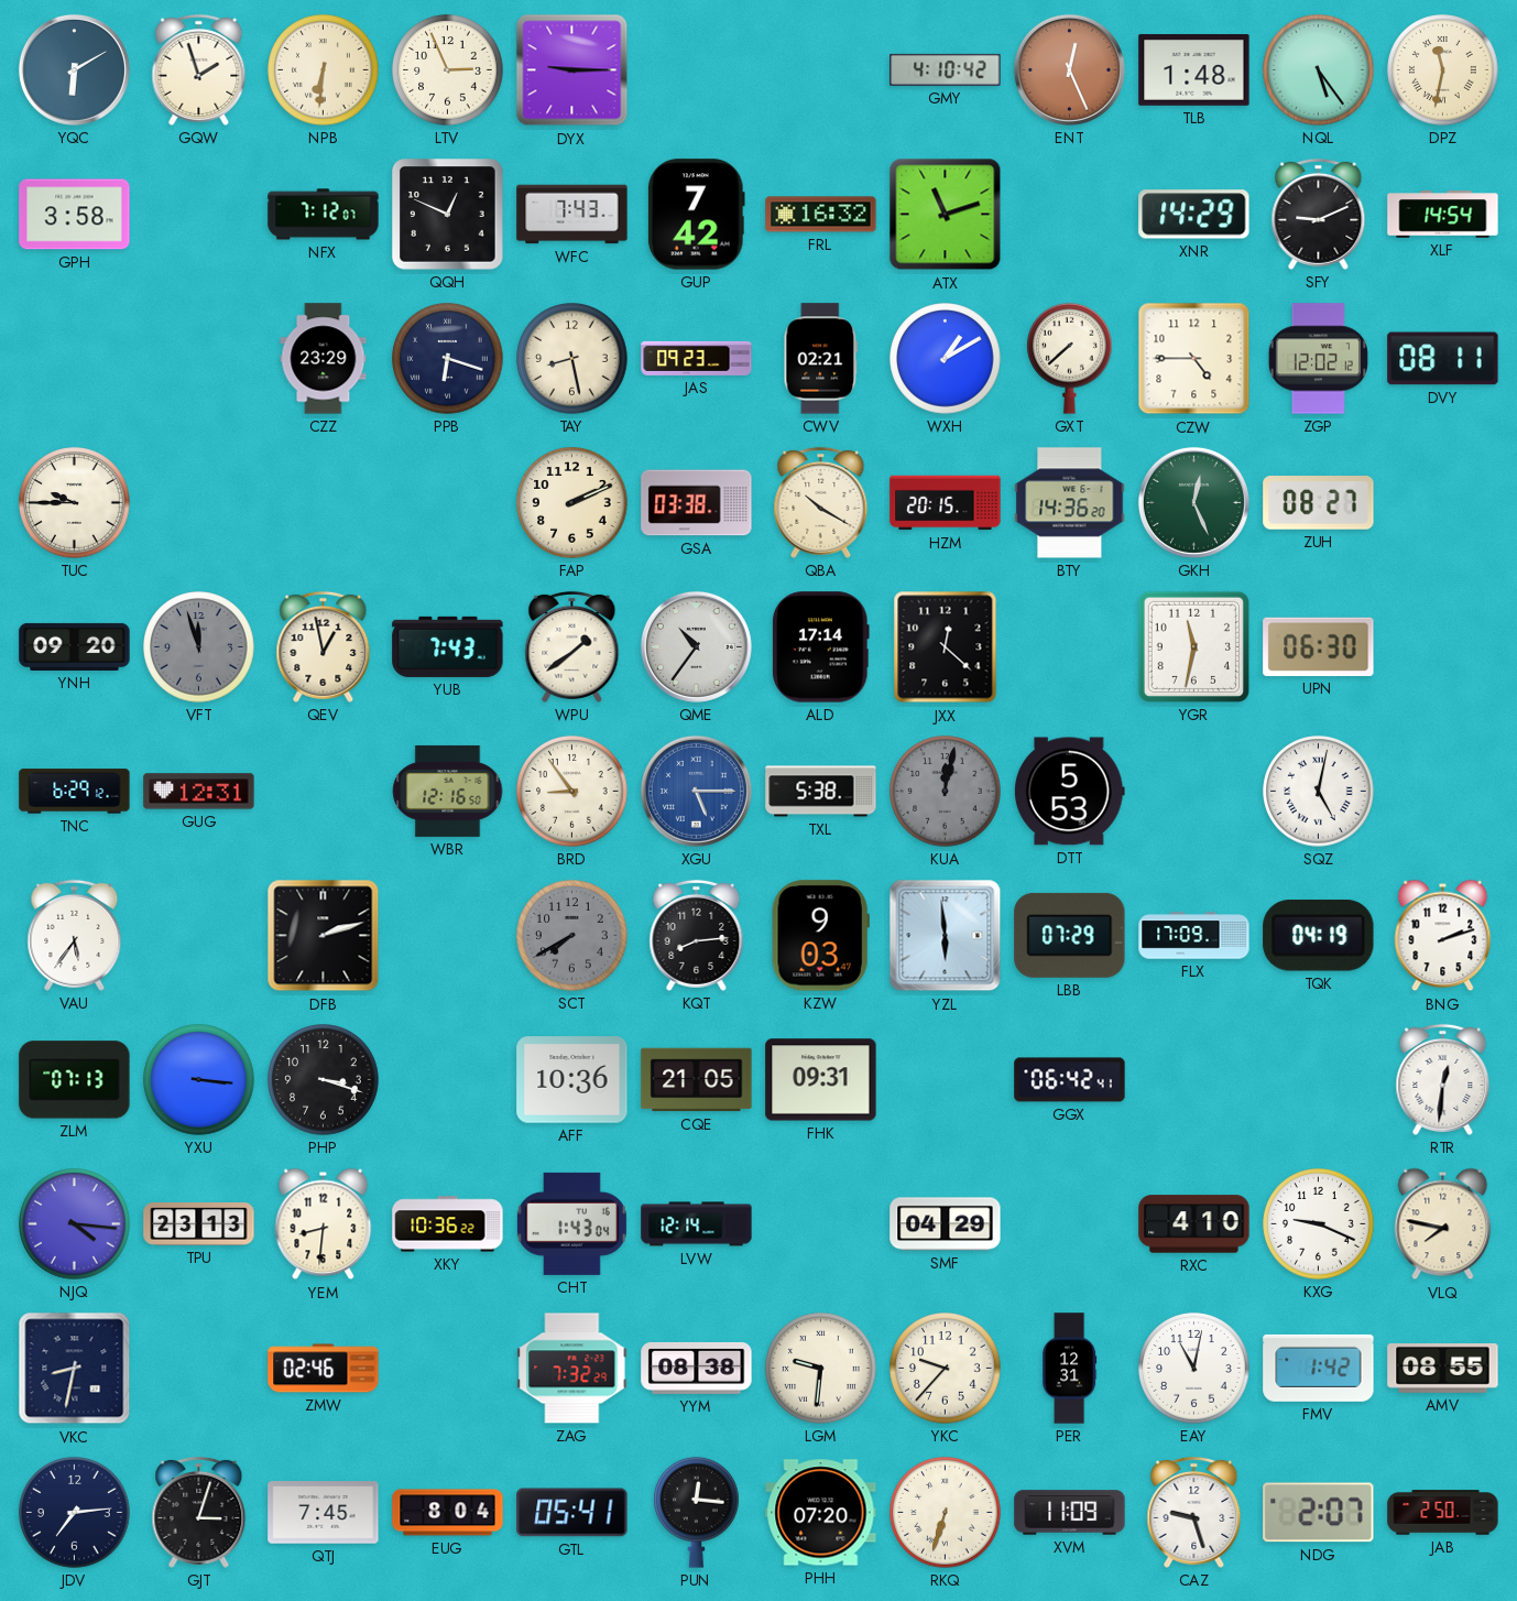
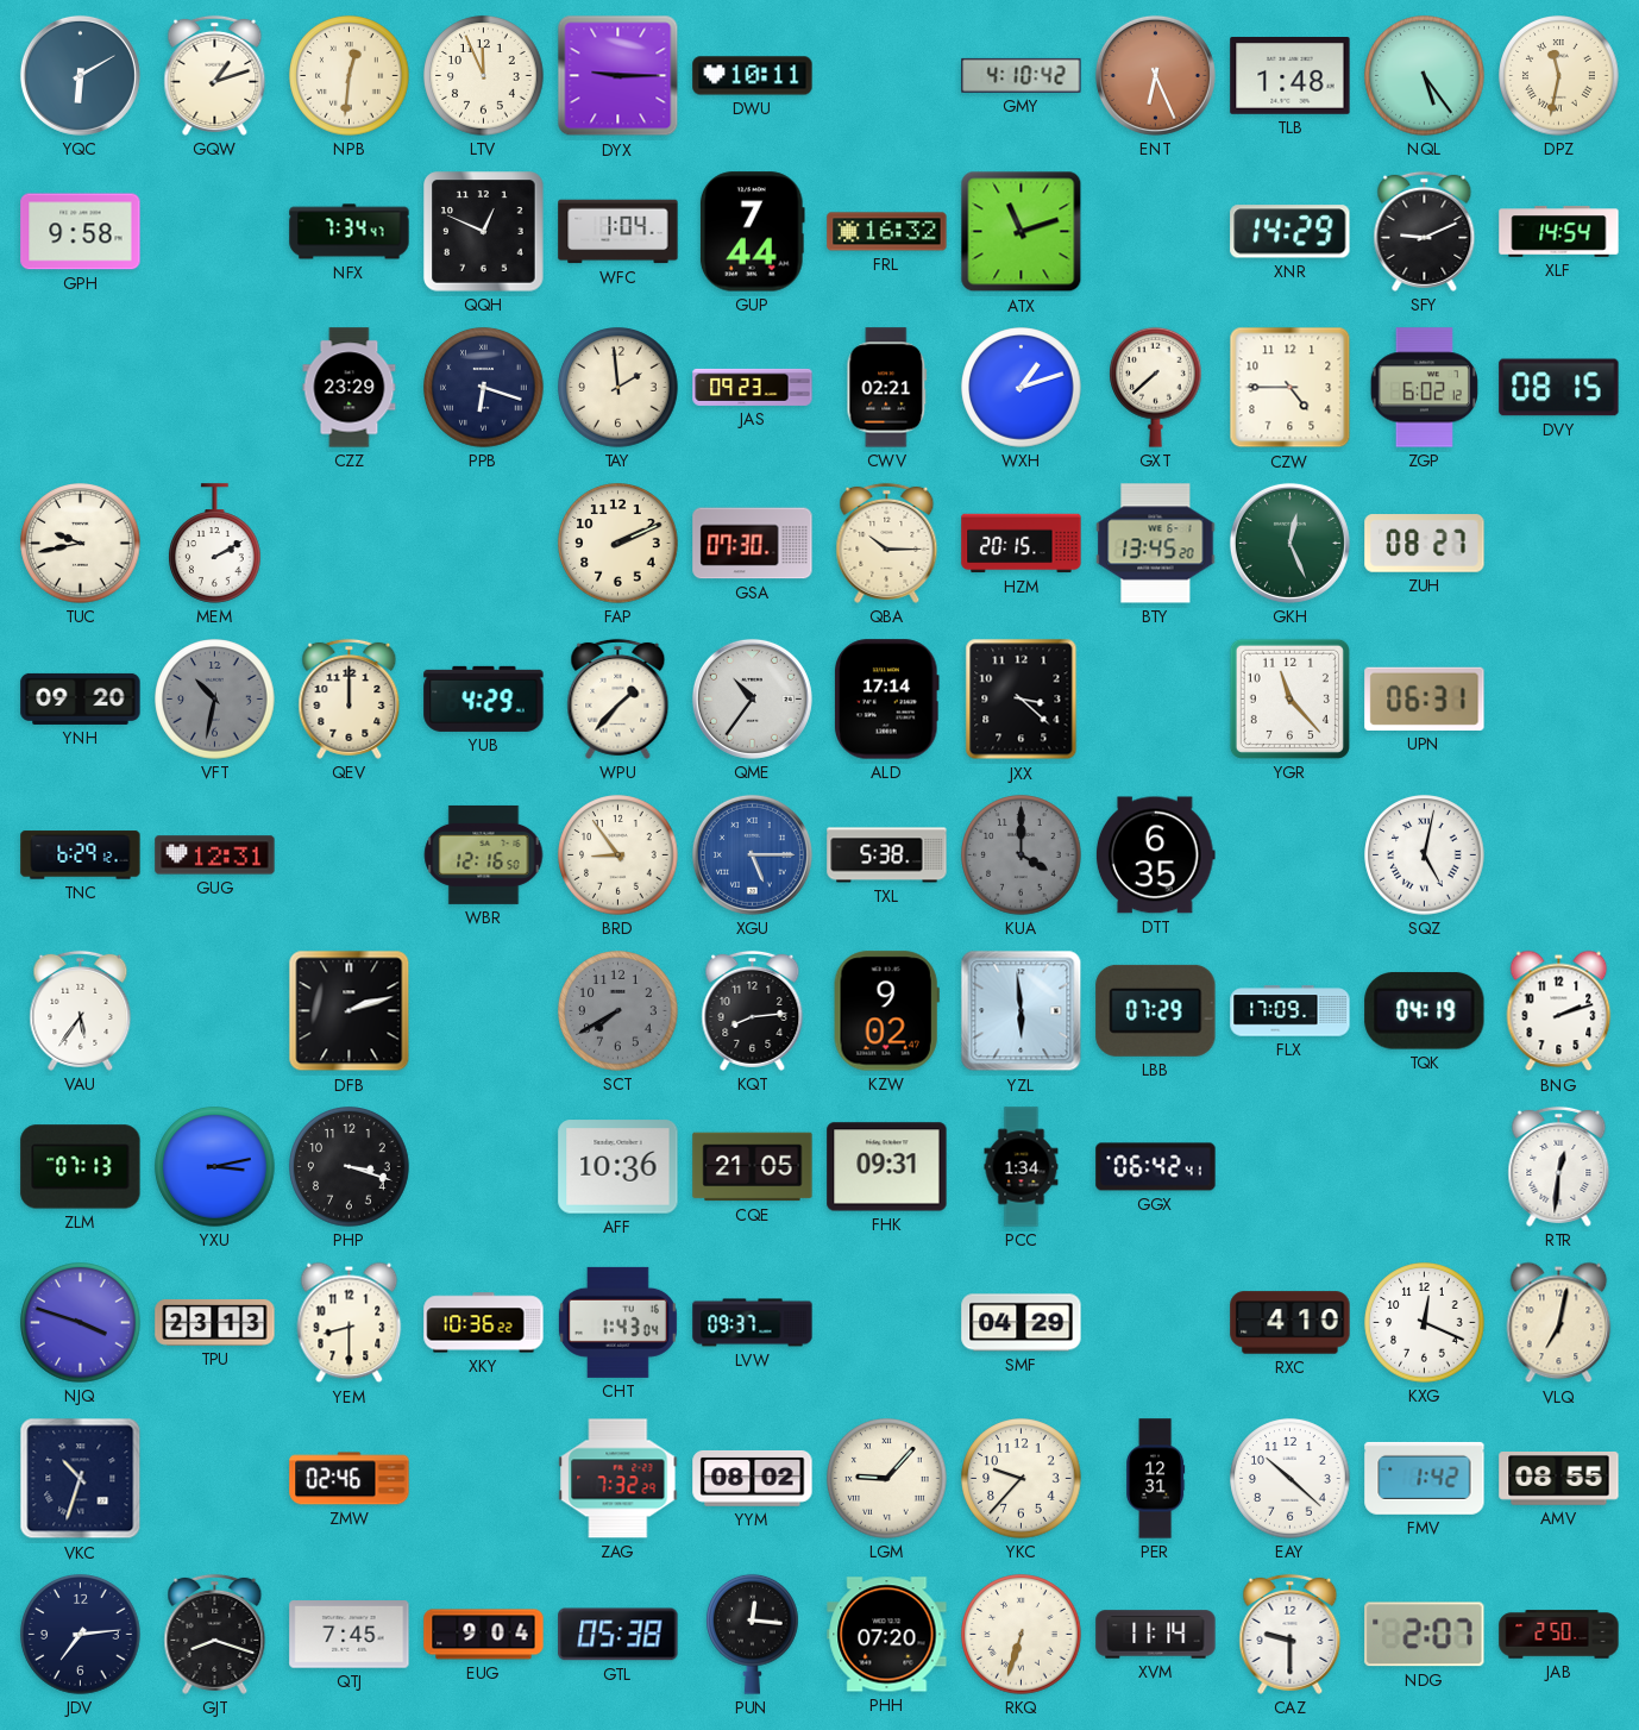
GQW: 1:57 -> 1:12 (215, 75)
NPB: 6:31 -> 12:31 (350, 76)
LTV: 2:56 -> 11:56 (484, 76)
DWU: none -> 10:11 (753, 76)
ENT: 12:26 -> 6:26 (1155, 75)
GPH: 3:58 -> 9:58 (81, 232)
NFX: 7:12 -> 7:34 (350, 232)
WFC: 7:43 -> 1:04 (618, 232)
GUP: 7:42 -> 7:44 (752, 232)
TAY: 8:28 -> 1:59 (618, 388)
WXH: 1:10 -> 1:12 (1022, 388)
ZGP: 12:02 -> 6:02 (1424, 388)
DVY: 08:11 -> 08:15 (1559, 388)
TUC: 9:45 -> 9:43 (81, 544)
MEM: none -> 2:10 (215, 544)
GSA: 03:38 -> 07:30 (753, 544)
QBA: 10:20 -> 10:15 (887, 543)
BTY: 14:36 -> 13:45 (1156, 544)
VFT: 11:57 -> 10:32 (215, 700)
QEV: 12:58 -> 12:00 (350, 698)
YUB: 7:43 -> 4:29 (484, 698)
WPU: 1:39 -> 1:37 (618, 698)
JXX: 12:22 -> 3:22 (1022, 700)
YGR: 11:32 -> 11:23 (1289, 698)
UPN: 06:30 -> 06:31 (1425, 698)
KUA: 12:02 -> 4:00 (1022, 855)
DTT: 5:53 -> 6:35 (1155, 855)
KZW: 9:03 -> 9:02 (886, 1011)
YXU: 3:16 -> 3:13 (215, 1167)
PCC: none -> 1:34 (1022, 1167)
NJQ: 4:16 -> 3:48 (81, 1323)
YEM: 8:31 -> 8:30 (350, 1323)
LVW: 12:14 -> 09:37 (753, 1323)
KXG: 9:19 -> 12:19 (1425, 1323)
VLQ: 7:47 -> 7:02 (1559, 1323)
VKC: 8:32 -> 10:33 (81, 1479)
YYM: 08:38 -> 08:02 (753, 1479)
LGM: 9:31 -> 9:07 (887, 1479)
EAY: 11:02 -> 10:22 (1291, 1479)
GJT: 3:03 -> 8:18 (215, 1634)
EUG: 8:04 -> 9:04 (484, 1635)
GTL: 05:41 -> 05:38 (618, 1635)
XVM: 11:09 -> 11:14 (1156, 1635)
CAZ: 9:27 -> 9:30 (1291, 1634)
